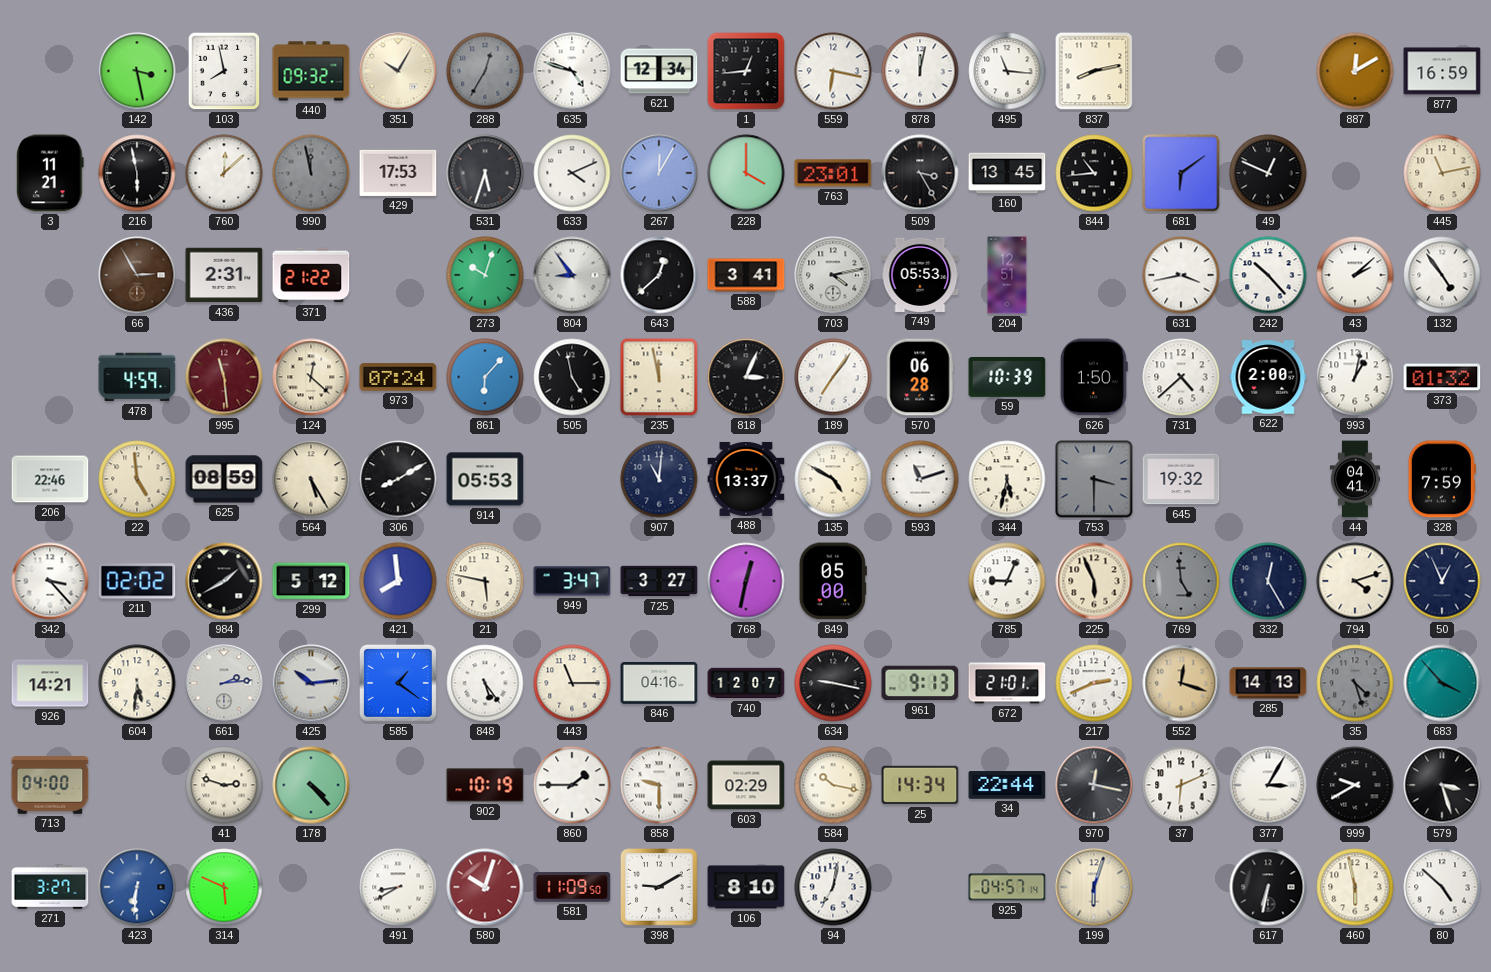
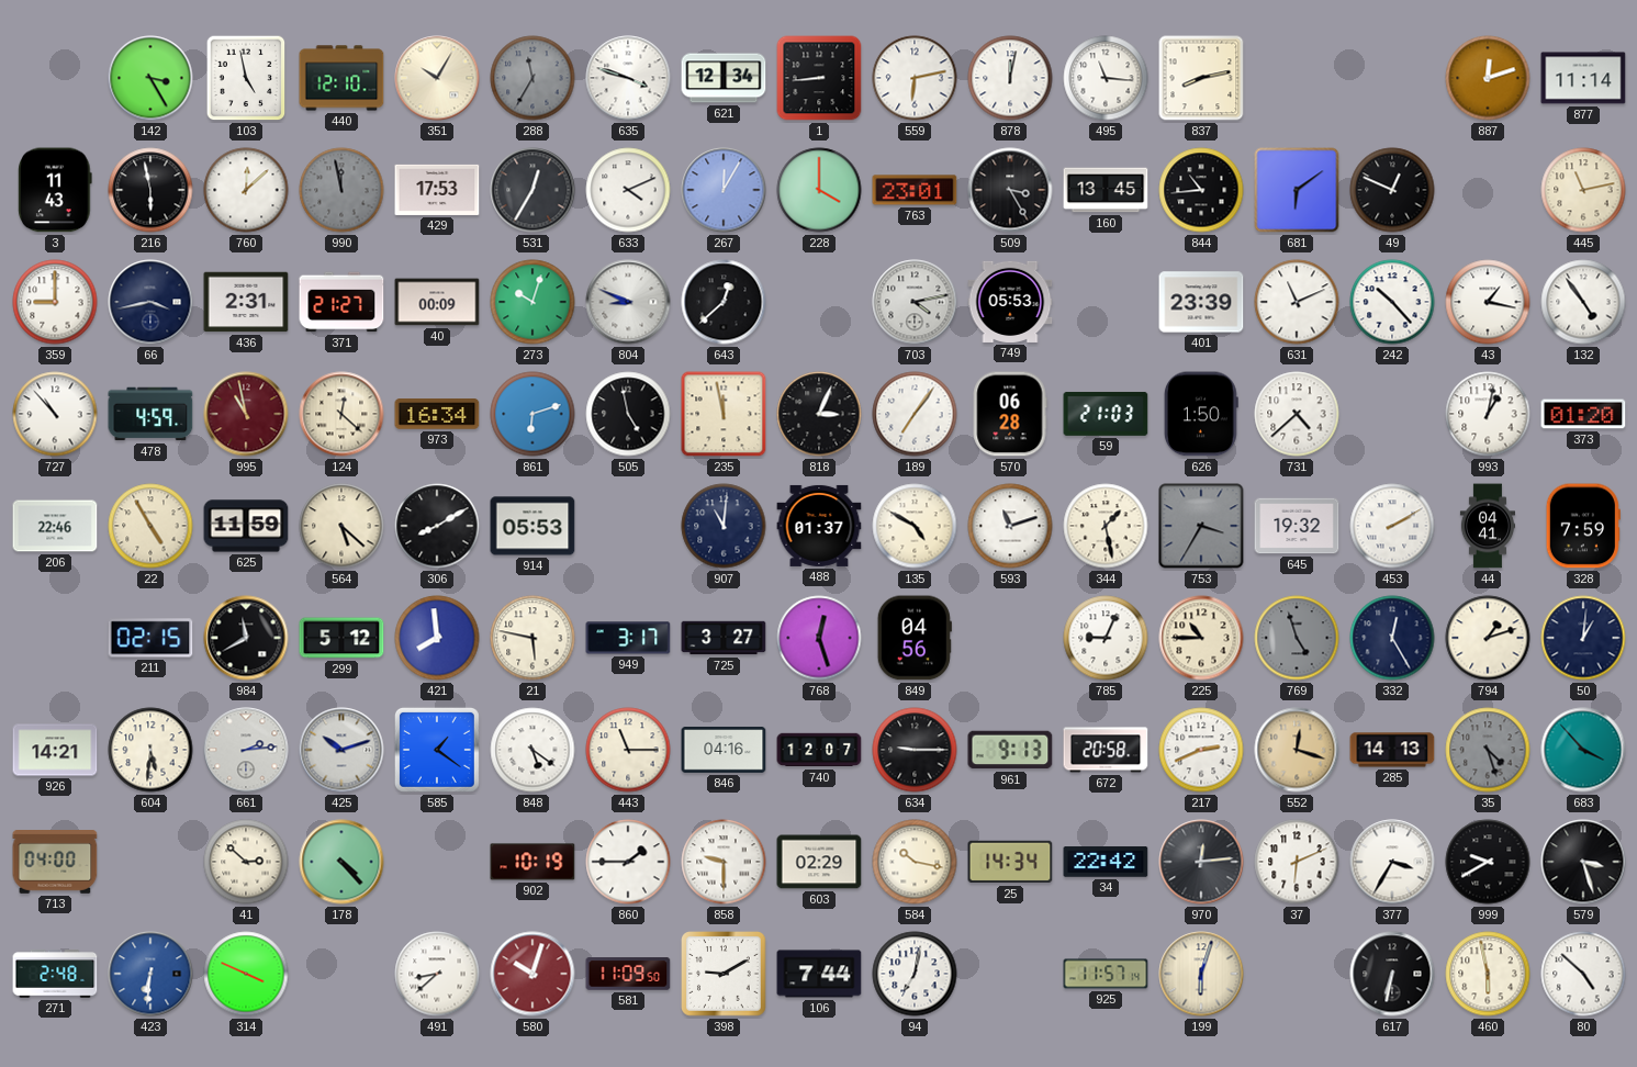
142: 3:28 -> 3:25 (150, 78)
103: 7:58 -> 4:58 (246, 78)
440: 09:32 -> 12:10 (341, 78)
288: 12:35 -> 11:35 (532, 78)
635: 4:48 -> 3:48 (628, 78)
1: 12:44 -> 8:44 (819, 78)
559: 6:17 -> 6:13 (915, 78)
887: 12:10 -> 12:12 (1488, 78)
877: 16:59 -> 11:14 (1583, 78)
3: 11:21 -> 11:43 (55, 190)
531: 5:33 -> 12:35 (532, 190)
359: none -> 9:00 (55, 302)
66: 2:55 -> 3:43 (150, 302)
66 dial: brown -> navy (150, 302)
371: 21:22 -> 21:27 (341, 302)
40: none -> 00:09 (437, 302)
804: 8:54 -> 8:49 (628, 302)
588: 3:41 -> none (746, 275)
204: 12:51 -> none (1007, 275)
401: none -> 23:39 (1201, 302)
631: 3:43 -> 11:11 (1297, 302)
43: 2:08 -> 1:17 (1488, 302)
727: none -> 10:53 (55, 414)
995: 11:29 -> 10:58 (246, 414)
973: 07:24 -> 16:34 (437, 414)
861: 6:07 -> 6:12 (532, 414)
59: 10:39 -> 21:03 (1106, 414)
622: 2:00 -> none (1268, 377)
373: 01:32 -> 01:20 (1583, 414)
22: 4:59 -> 4:55 (150, 526)
625: 08:59 -> 11:59 (246, 526)
564: 5:25 -> 5:22 (341, 526)
488: 13:37 -> 01:37 (819, 526)
344: 5:32 -> 1:28 (1106, 526)
753: 3:30 -> 3:35 (1201, 526)
453: none -> 2:10 (1392, 526)
342: 3:23 -> none (50, 581)
211: 02:02 -> 02:15 (150, 638)
984: 1:40 -> 11:40 (246, 638)
949: 3:47 -> 3:17 (628, 638)
768: 12:32 -> 12:27 (819, 638)
849: 05:00 -> 04:56 (915, 638)
225: 5:56 -> 10:45 (1201, 638)
769: 4:59 -> 4:57 (1297, 638)
794: 4:12 -> 1:12 (1488, 638)
50: 12:56 -> 1:01 (1583, 638)
425: 10:14 -> 10:12 (341, 750)
848: 5:24 -> 5:21 (532, 750)
634: 9:17 -> 9:15 (915, 750)
672: 21:01 -> 20:58 (1106, 750)
41: 2:48 -> 2:52 (246, 862)
34: 22:44 -> 22:42 (1106, 862)
970: 12:17 -> 12:14 (1201, 862)
377: 3:05 -> 3:35 (1392, 862)
271: 3:27 -> 2:48 (55, 974)
314: 5:49 -> 3:49 (246, 974)
491: 8:40 -> 8:38 (437, 974)
106: 8:10 -> 7:44 (819, 974)
925: 04:57 -> 11:57 (1106, 974)
